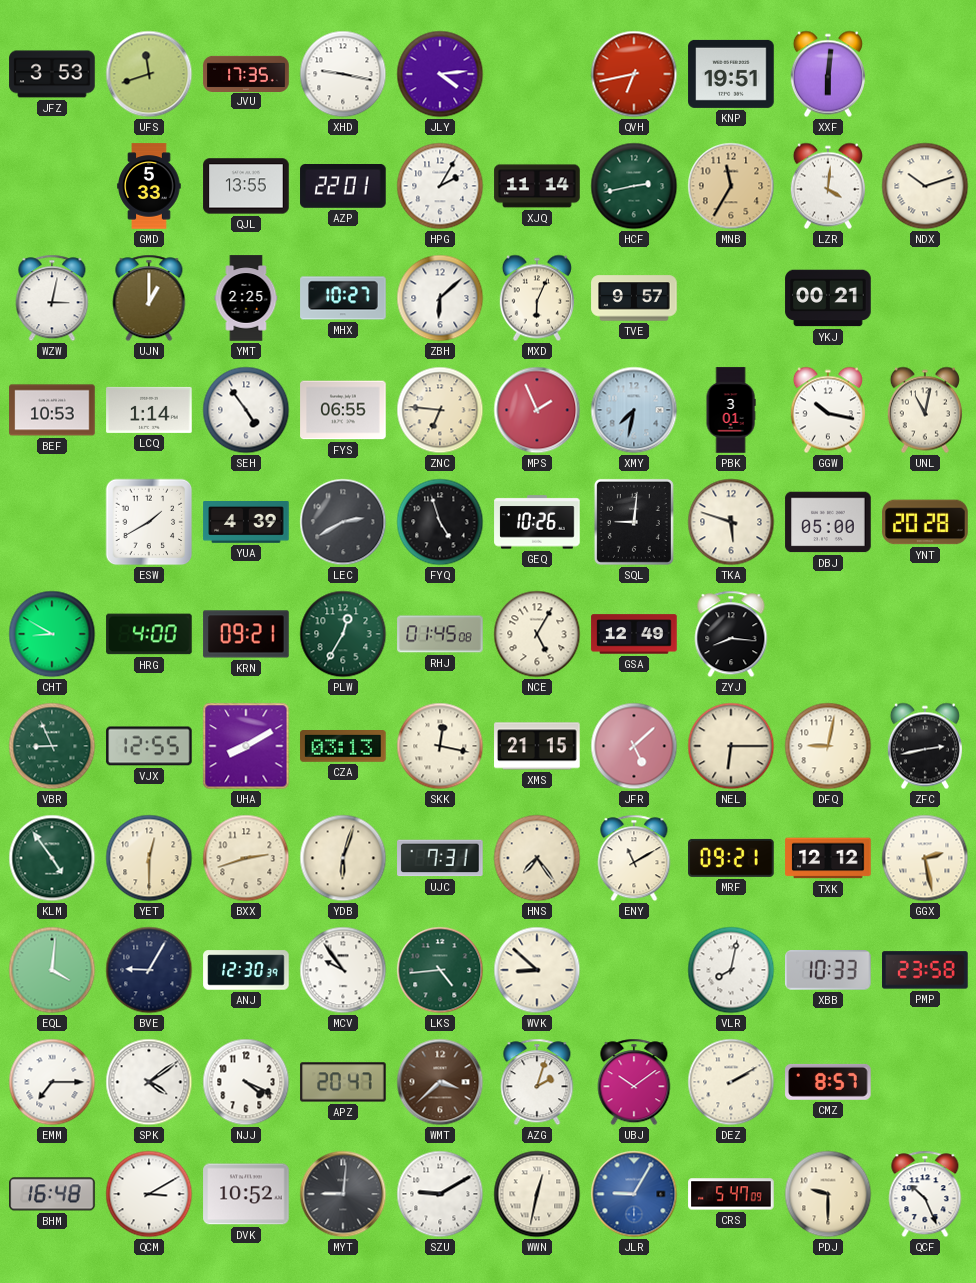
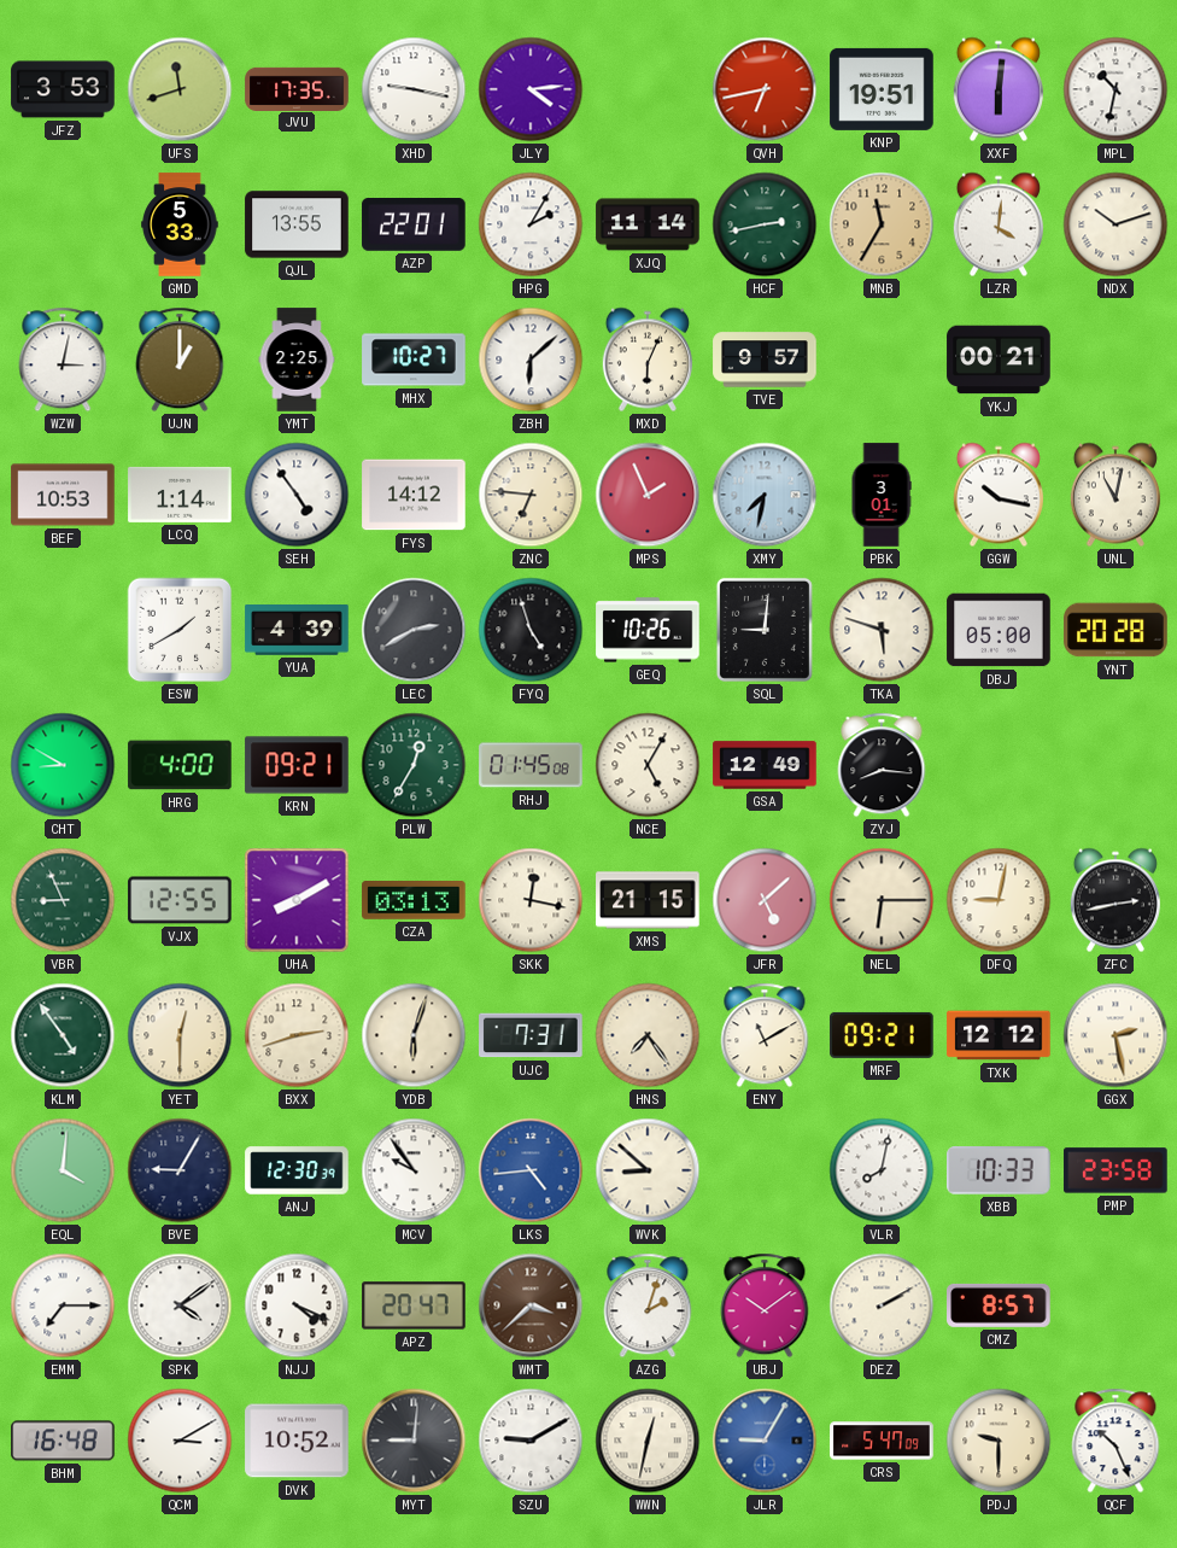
MPL: none -> 10:32 (1115, 89)
FYS: 06:55 -> 14:12 (414, 495)
LKS dial: green -> blue (531, 1170)
